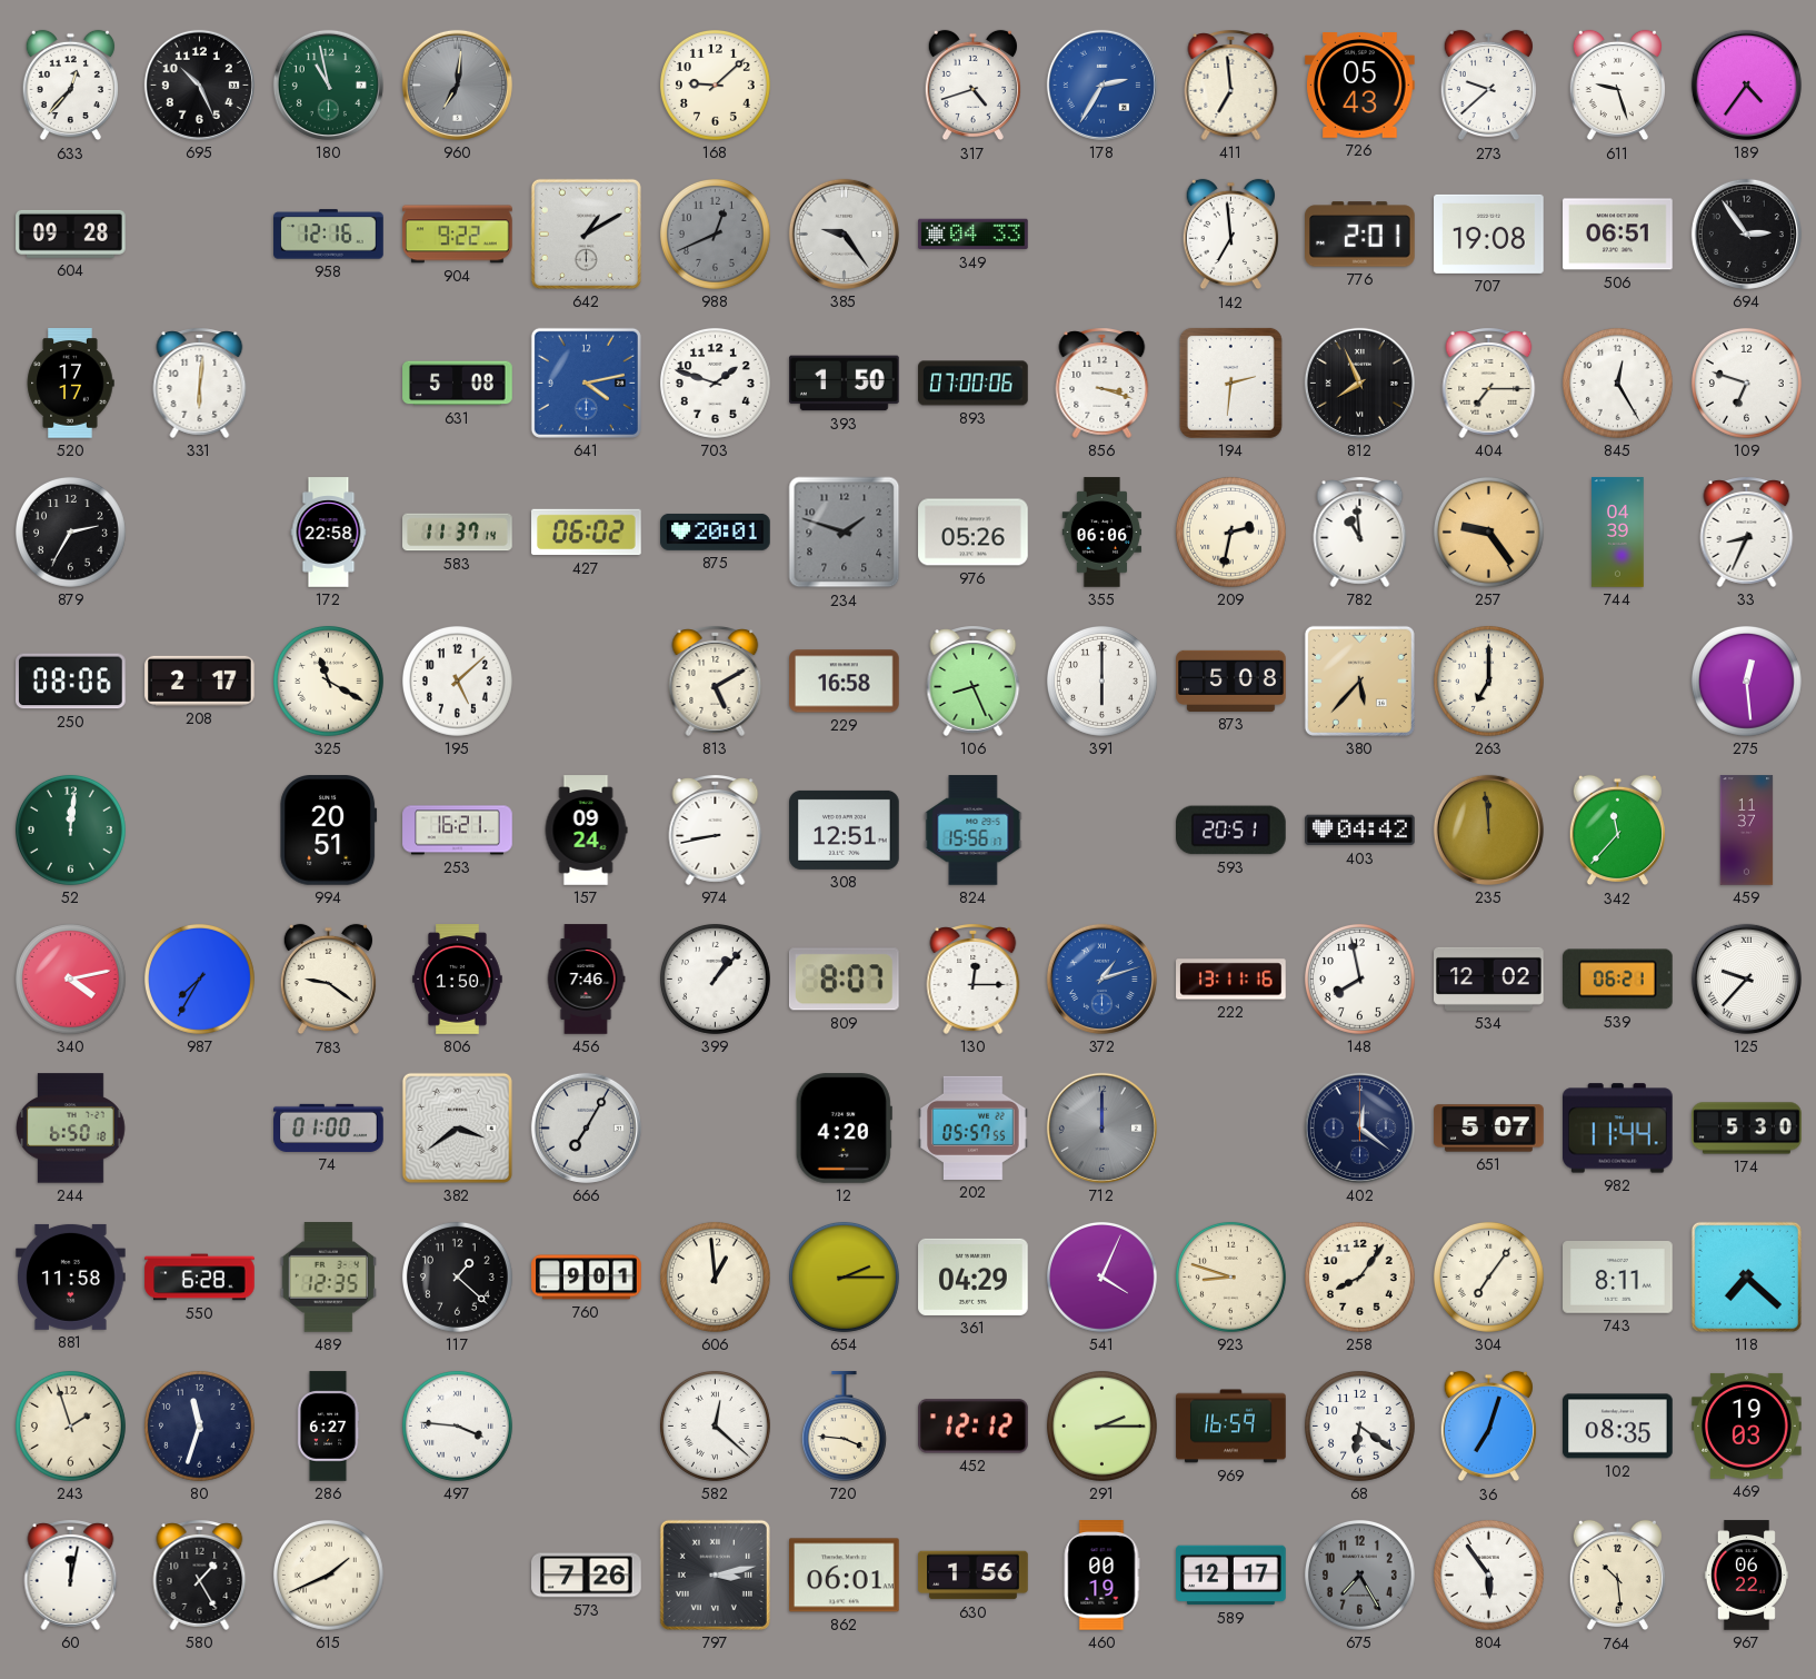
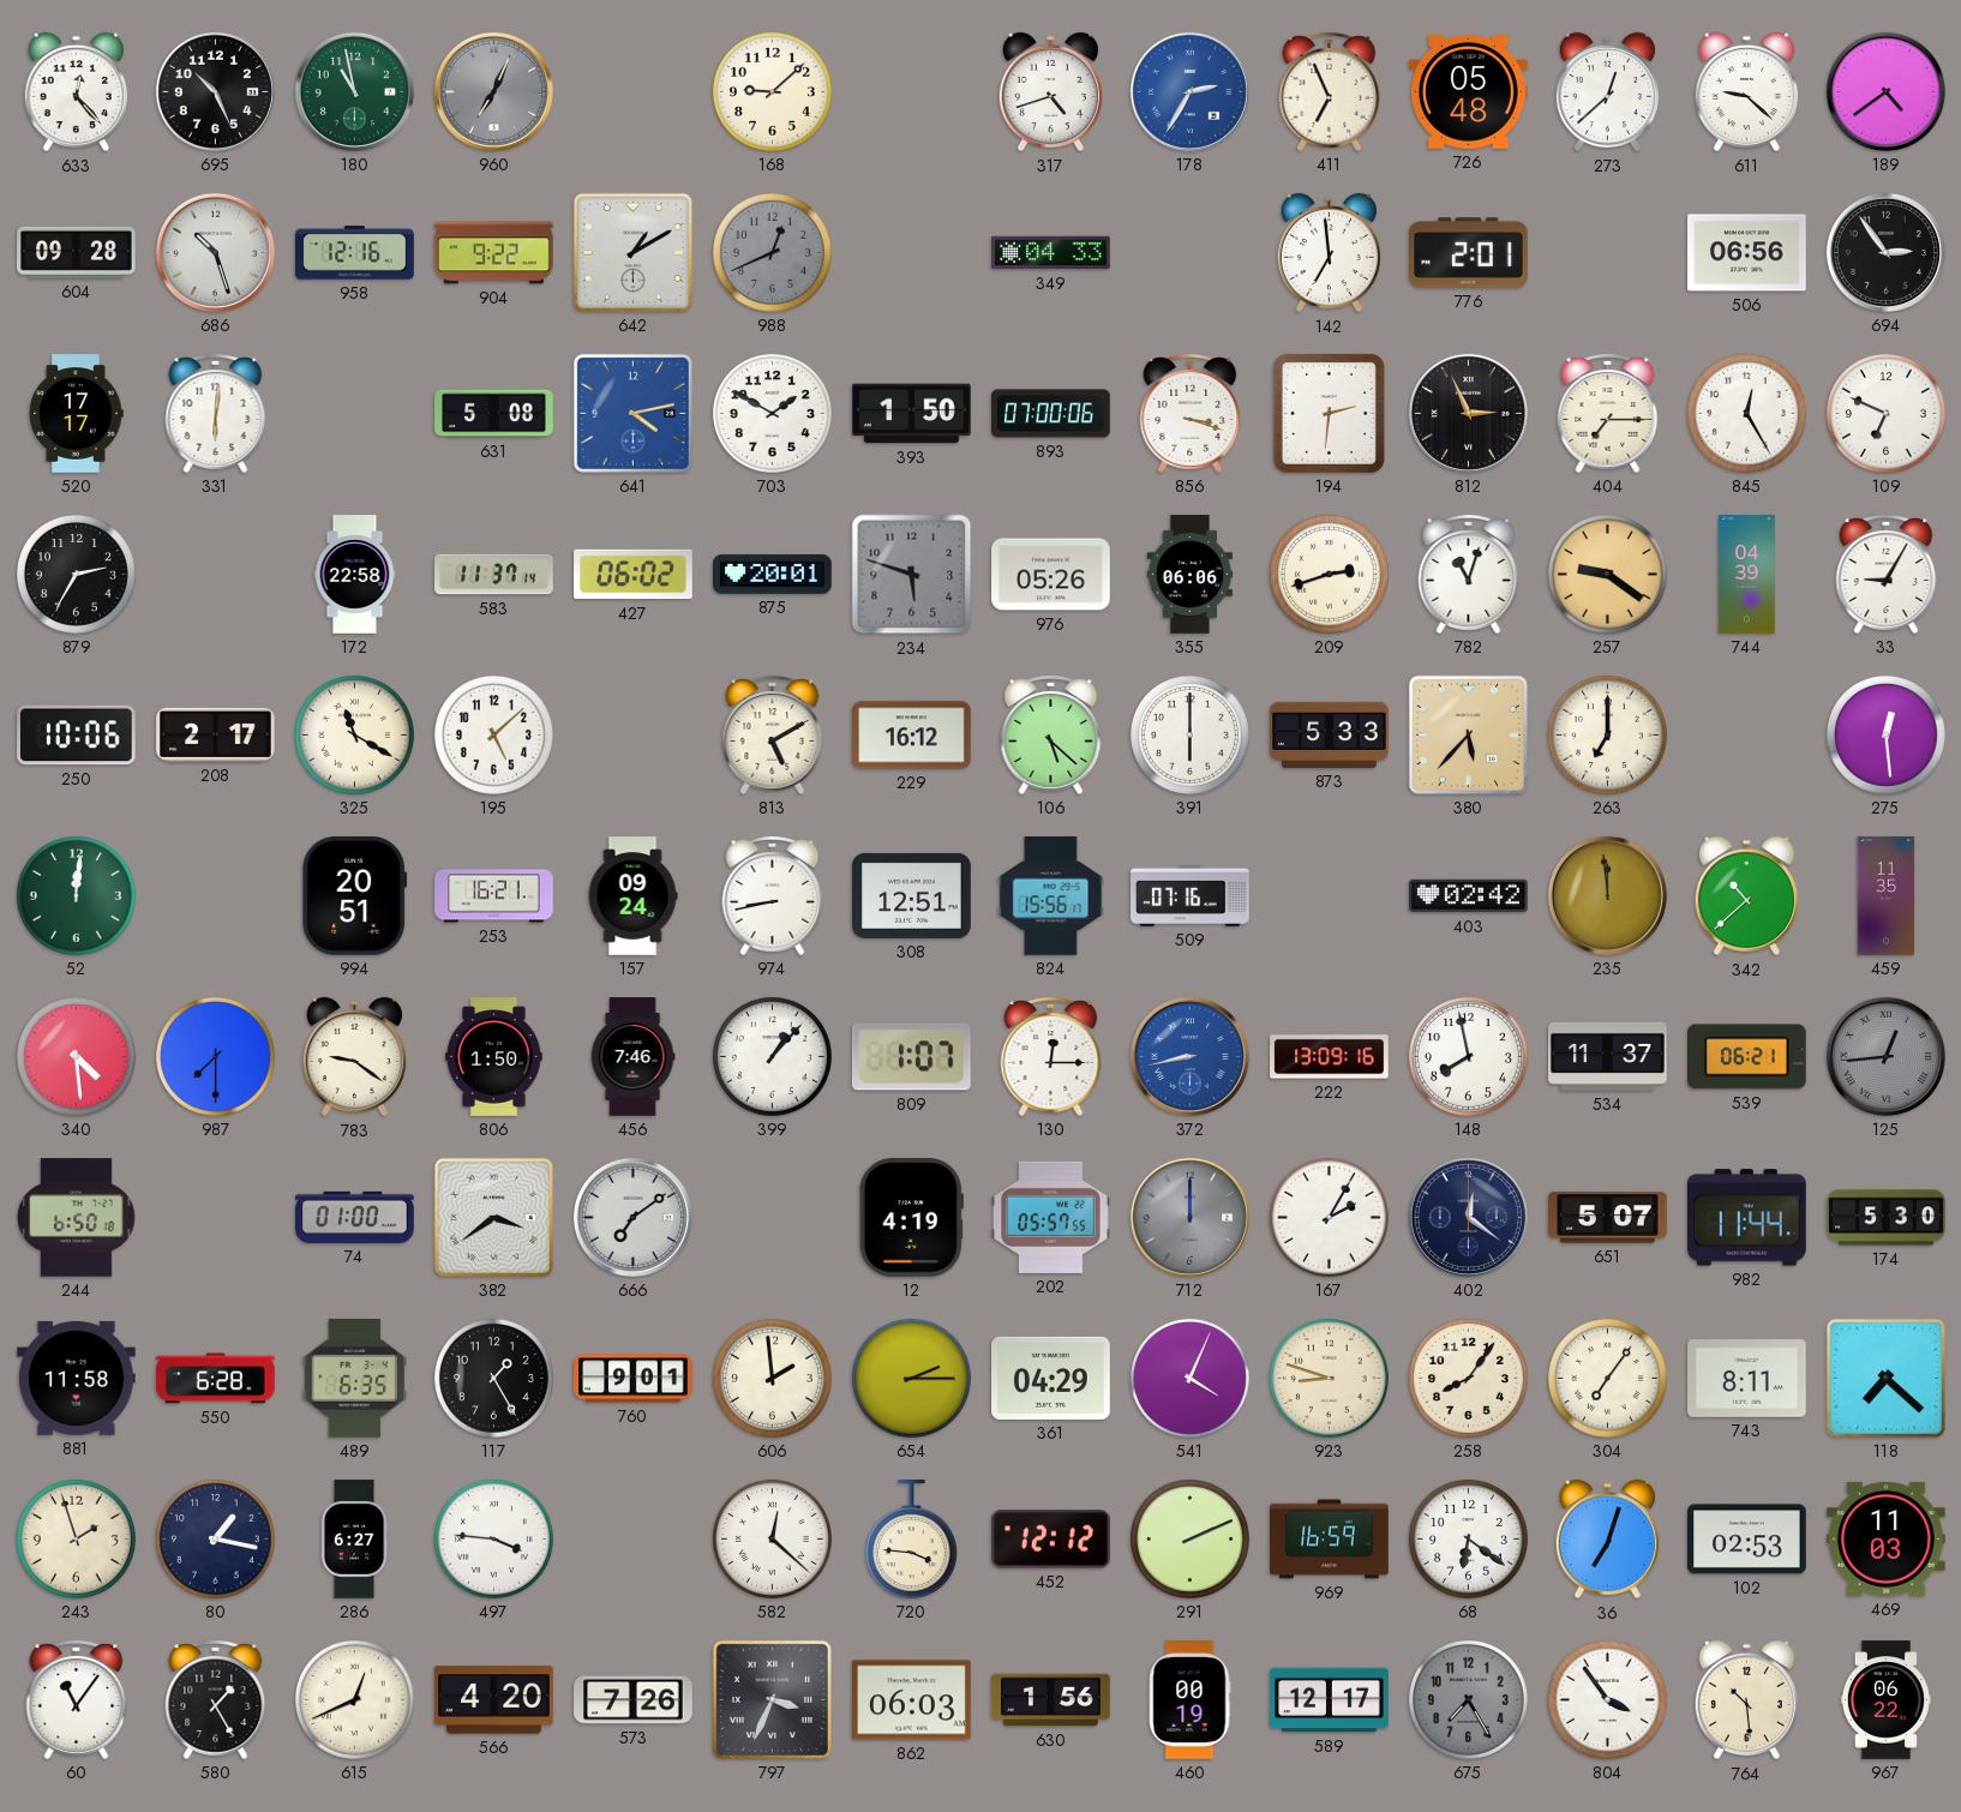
633: 12:37 -> 12:23 (76, 92)
960: 7:01 -> 7:04 (493, 91)
411: 6:59 -> 6:56 (1330, 91)
726: 05:43 -> 05:48 (1469, 92)
273: 9:38 -> 12:38 (1607, 92)
611: 9:27 -> 9:22 (1746, 92)
189: 4:36 -> 4:39 (1885, 91)
686: none -> 10:27 (215, 252)
385: 9:24 -> none (844, 234)
707: 19:08 -> none (1489, 234)
506: 06:51 -> 06:56 (1747, 253)
703: 1:48 -> 1:50 (772, 413)
812: 7:56 -> 2:56 (1468, 413)
109: 6:48 -> 6:49 (1885, 413)
234: 1:48 -> 5:48 (912, 575)
209: 2:32 -> 2:42 (1329, 574)
782: 10:59 -> 11:03 (1469, 574)
257: 9:24 -> 9:21 (1607, 574)
33: 8:34 -> 9:05 (1887, 574)
250: 08:06 -> 10:06 (77, 736)
229: 16:58 -> 16:12 (912, 736)
106: 8:26 -> 5:22 (1051, 734)
873: 5:08 -> 5:33 (1330, 734)
509: none -> 07:16 (1191, 895)
593: 20:51 -> none (1231, 831)
403: 04:42 -> 02:42 (1469, 896)
342: 11:37 -> 10:38 (1746, 896)
459: 11:37 -> 11:35 (1887, 896)
340: 4:13 -> 4:29 (76, 1056)
987: 7:35 -> 7:30 (215, 1056)
809: 8:07 -> 1:07 (911, 1057)
372: 1:12 -> 8:43 (1189, 1056)
222: 13:11 -> 13:09 (1330, 1057)
534: 12:02 -> 11:37 (1608, 1056)
125: 9:37 -> 12:44 (1885, 1056)
125 dial: white -> grey (1885, 1056)
666: 7:05 -> 7:09 (632, 1217)
12: 4:20 -> 4:19 (911, 1218)
167: none -> 2:05 (1329, 1217)
489: 12:35 -> 6:35 (354, 1379)
117: 1:22 -> 1:25 (493, 1378)
606: 12:59 -> 1:59 (772, 1378)
80: 11:33 -> 1:17 (215, 1538)
291: 2:15 -> 2:11 (1189, 1538)
102: 08:35 -> 02:53 (1747, 1540)
469: 19:03 -> 11:03 (1887, 1538)
60: 12:02 -> 11:06 (77, 1699)
615: 1:41 -> 12:41 (354, 1699)
566: none -> 4:20 (494, 1700)
797: 3:13 -> 3:34 (772, 1699)
862: 06:01 -> 06:03 (912, 1700)
804: 5:54 -> 3:54 (1607, 1699)
